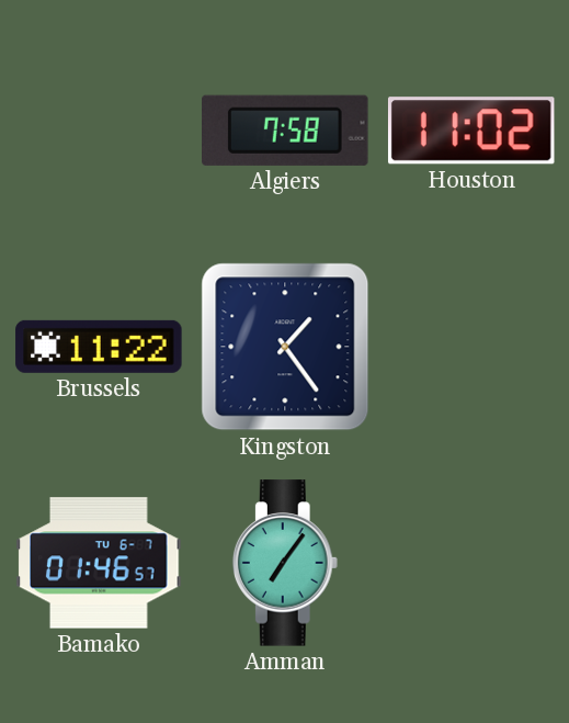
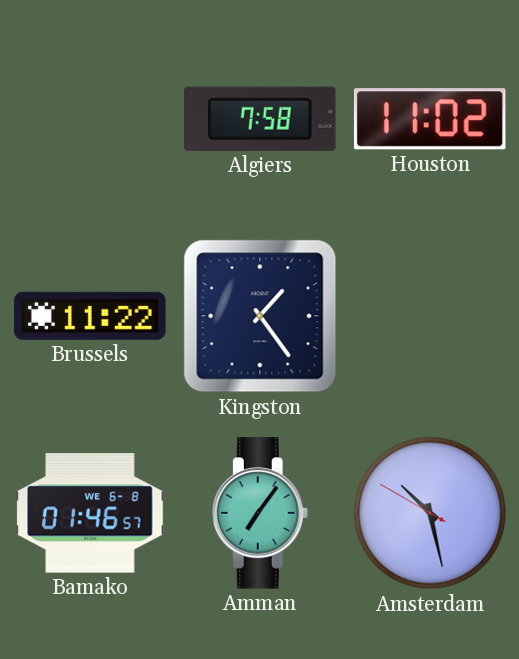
Bamako date: TU 6-7 -> WE 6-8 (90, 513)
Amsterdam: none -> 10:27 (430, 513)
